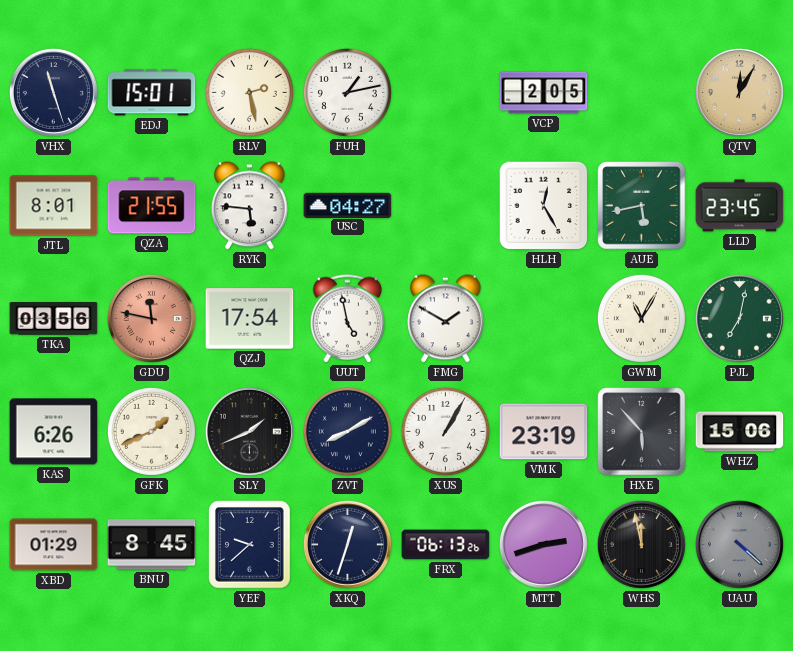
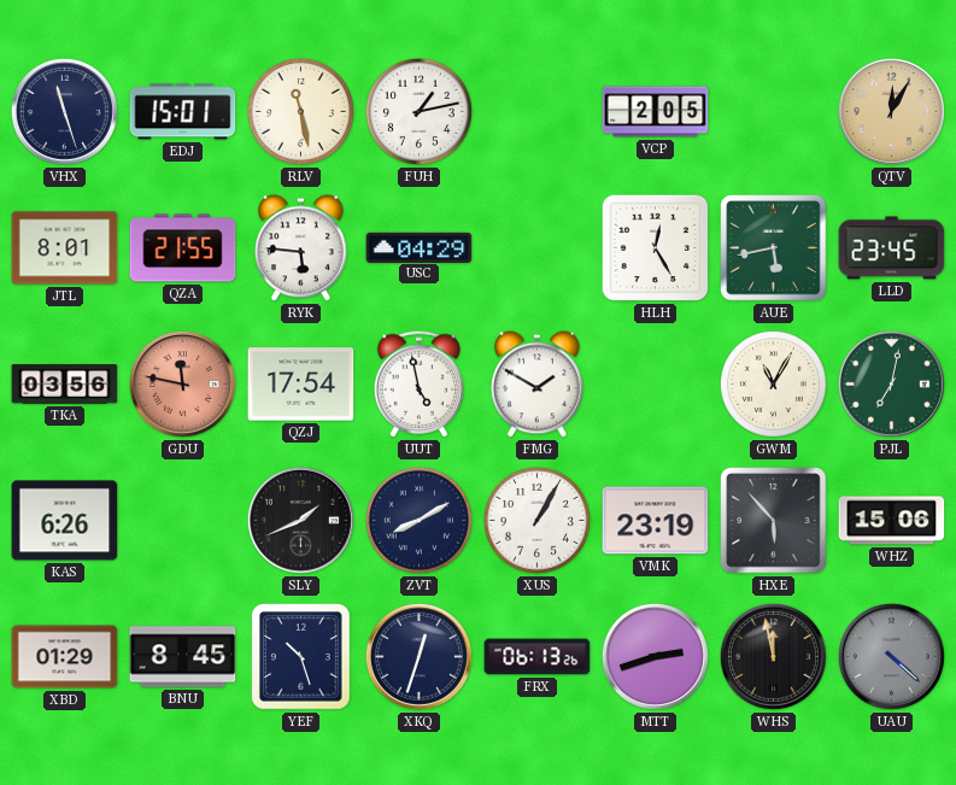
RLV: 2:28 -> 11:28 (300, 111)
USC: 04:27 -> 04:29 (420, 247)
GFK: 1:41 -> none (151, 431)
YEF: 9:38 -> 10:27 (301, 657)
